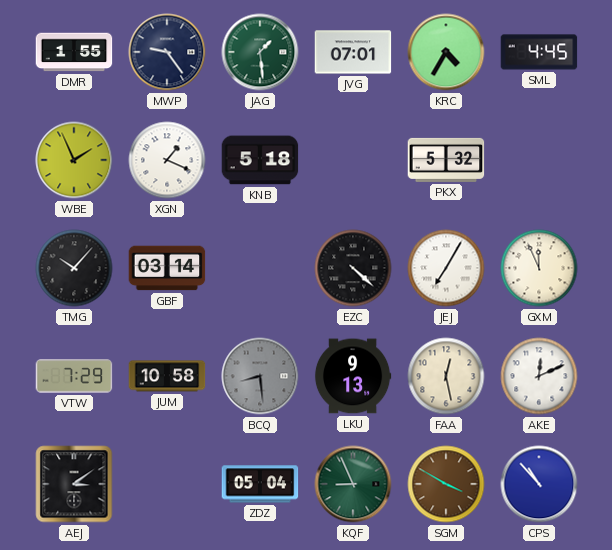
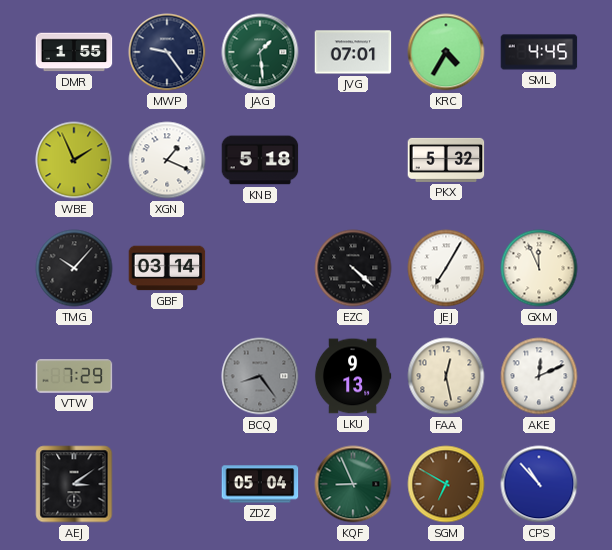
JUM: 10:58 -> none (167, 376)
BCQ: 8:29 -> 8:24 (260, 376)
SGM: 3:50 -> 6:50 (446, 484)
